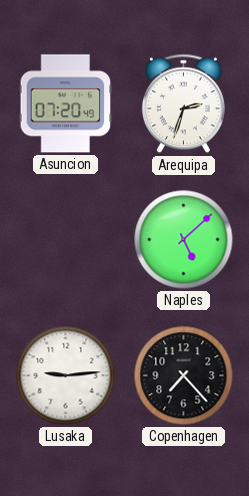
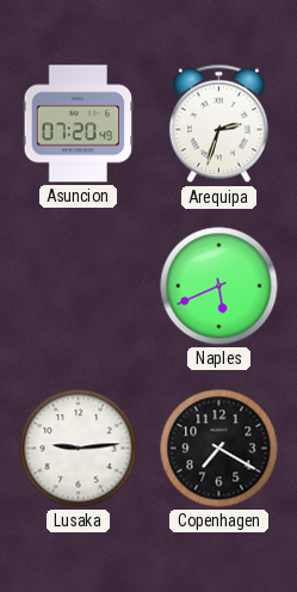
Naples: 5:08 -> 5:41 (219, 286)
Copenhagen: 7:23 -> 7:20 (219, 449)
